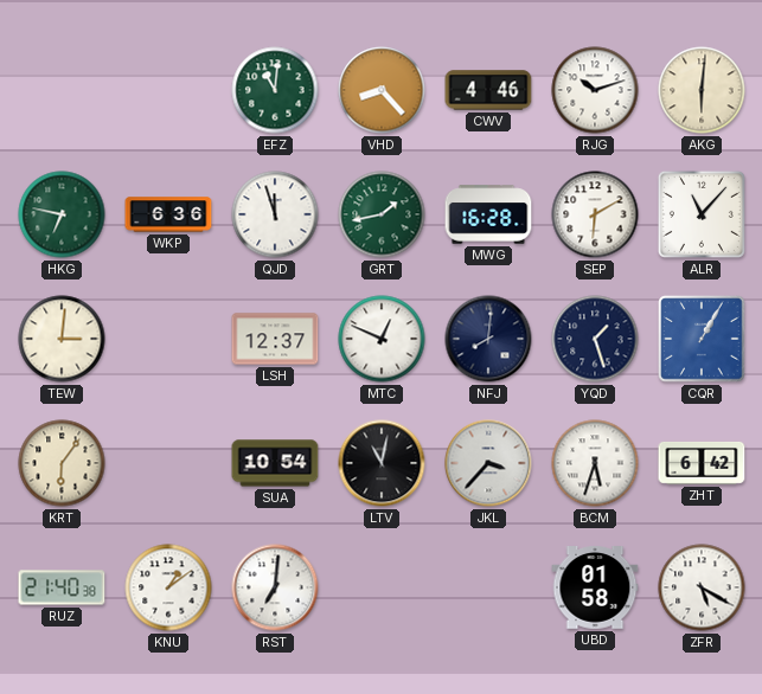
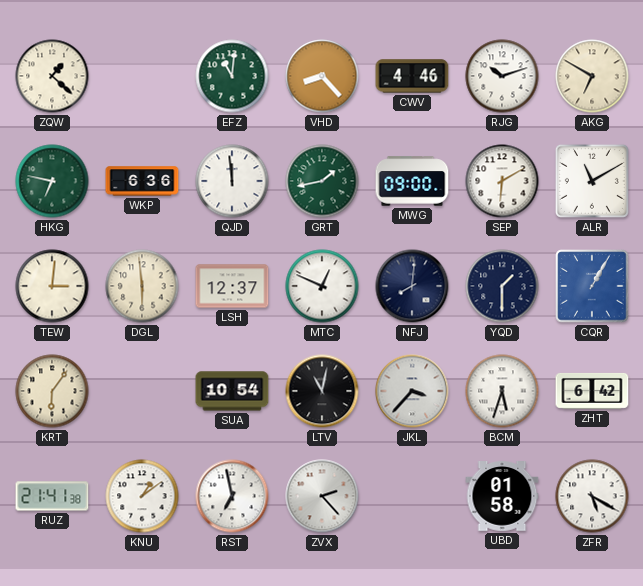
ZQW: none -> 1:22 (52, 76)
AKG: 6:01 -> 6:50 (592, 76)
QJD: 11:57 -> 11:59 (232, 181)
MWG: 16:28 -> 09:00 (412, 181)
ALR: 11:07 -> 11:10 (592, 181)
DGL: none -> 5:59 (142, 286)
YQD: 1:27 -> 1:30 (502, 286)
RUZ: 21:40 -> 21:41 (52, 496)
RST: 7:01 -> 6:58 (232, 496)
ZVX: none -> 2:23 (322, 496)
